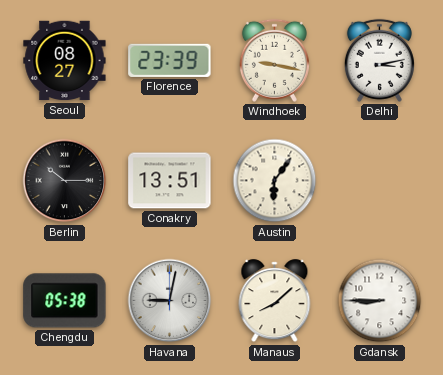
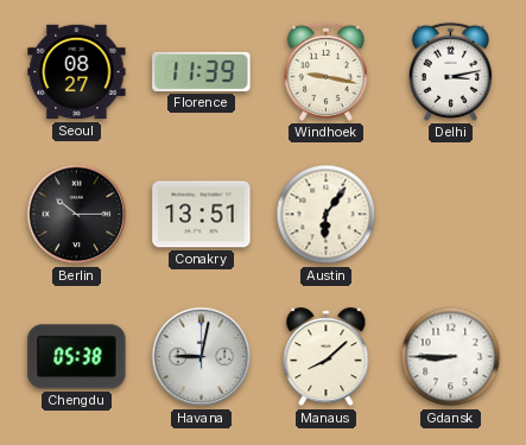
Florence: 23:39 -> 11:39 (202, 71)
